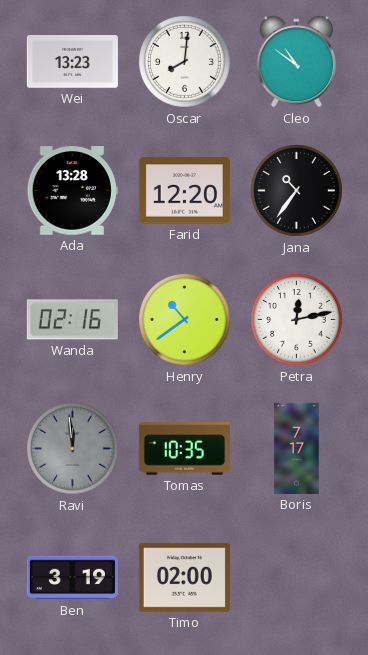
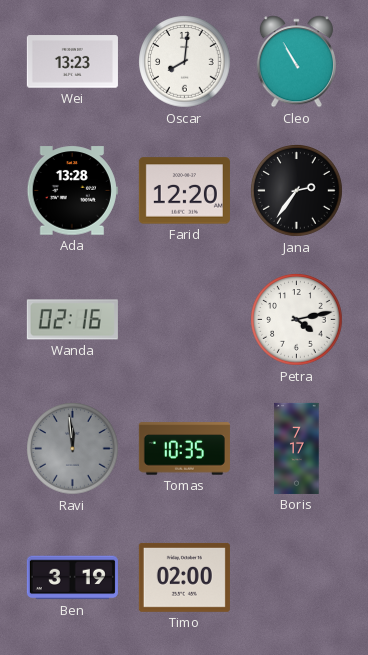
Cleo: 10:51 -> 10:55 (296, 62)
Jana: 10:36 -> 2:36 (297, 191)
Henry: 10:39 -> none (185, 320)
Petra: 12:13 -> 4:13 (297, 320)
